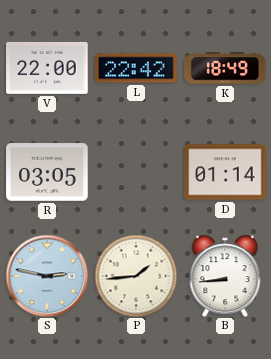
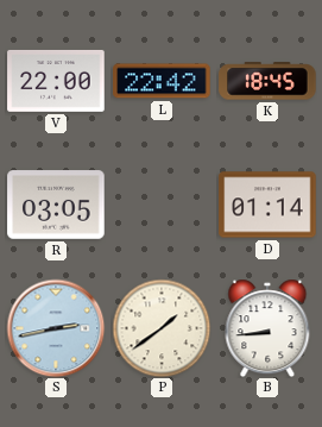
K: 18:49 -> 18:45 (267, 81)
S: 2:47 -> 2:43 (56, 328)
P: 1:44 -> 1:39 (162, 328)
